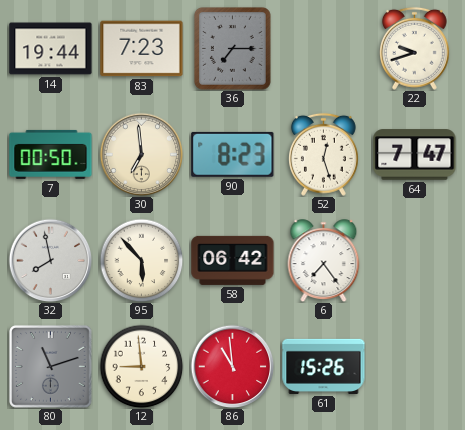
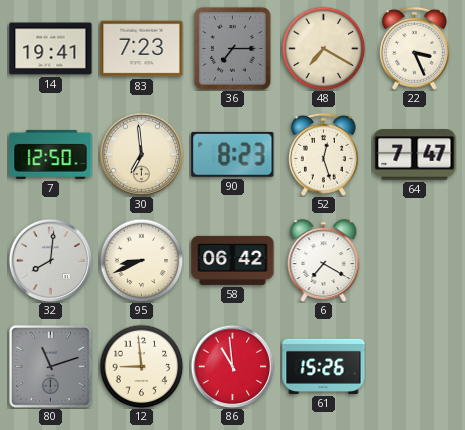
14: 19:44 -> 19:41 (51, 49)
48: none -> 7:20 (323, 48)
22: 9:42 -> 3:26 (414, 48)
7: 00:50 -> 12:50 (51, 154)
32: 7:58 -> 8:01 (50, 260)
95: 5:53 -> 8:41 (141, 260)
6: 7:24 -> 7:20 (324, 261)
